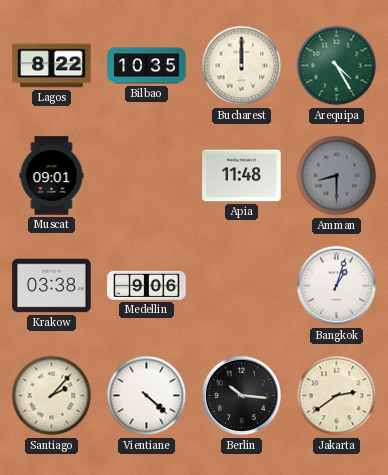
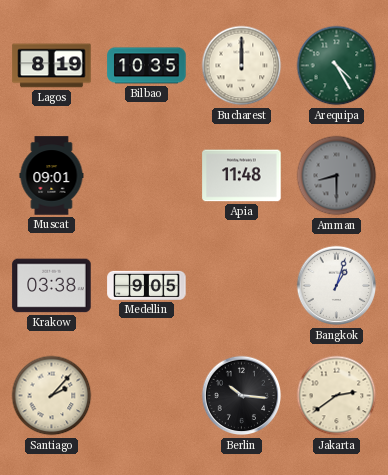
Lagos: 8:22 -> 8:19 (52, 66)
Medellin: 9:06 -> 9:05 (147, 285)
Vientiane: 4:22 -> none (147, 396)
